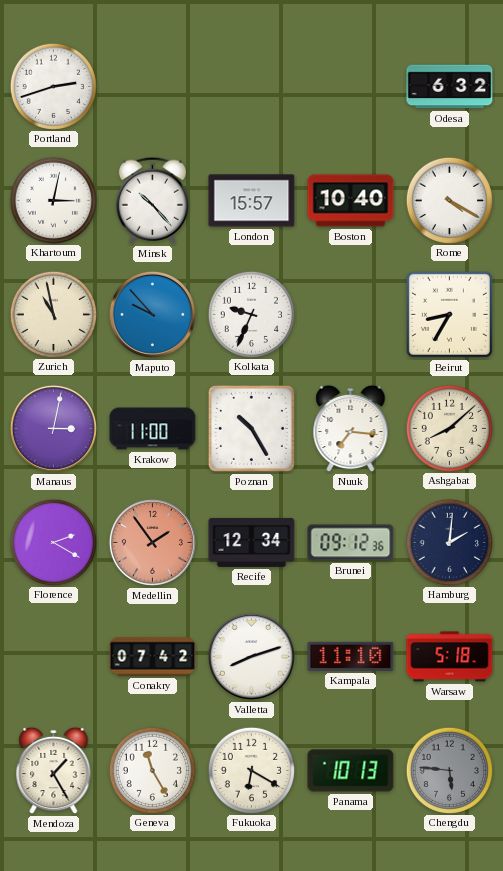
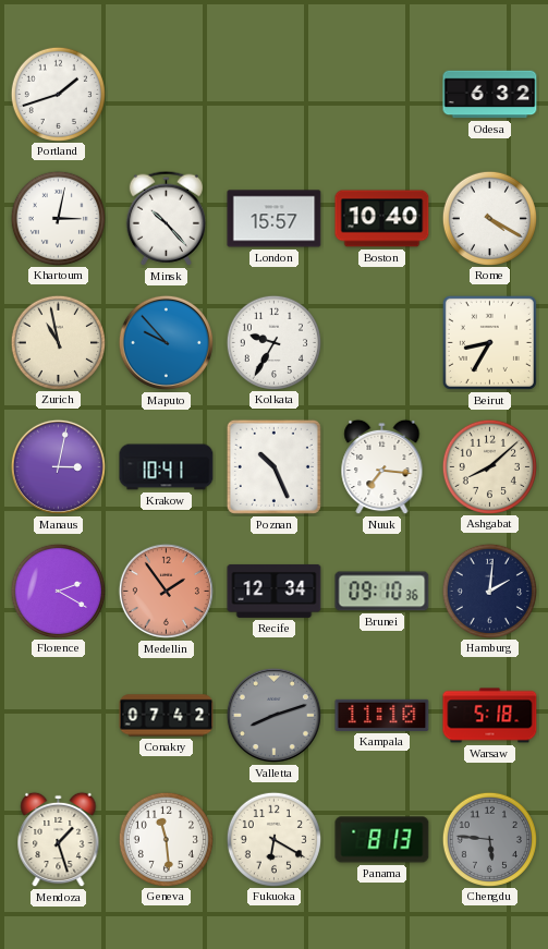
Portland: 2:42 -> 1:42 (58, 94)
Kolkata: 9:34 -> 9:35 (273, 342)
Krakow: 11:00 -> 10:41 (167, 467)
Poznan: 10:25 -> 10:26 (273, 466)
Brunei: 09:12 -> 09:10 (382, 592)
Valletta dial: white -> grey (273, 715)
Mendoza: 1:25 -> 1:27 (59, 840)
Geneva: 11:25 -> 11:29 (166, 839)
Panama: 10:13 -> 8:13 (382, 840)
